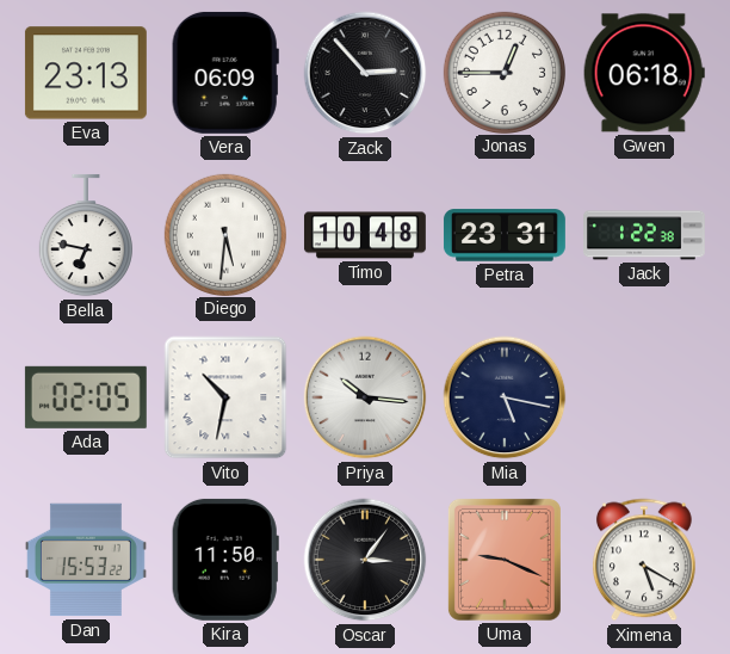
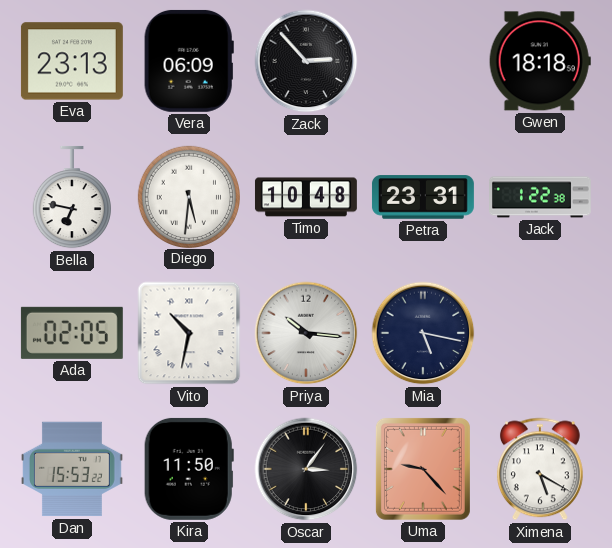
Jonas: 12:45 -> none (503, 72)
Gwen: 06:18 -> 18:18 (540, 61)
Uma: 9:19 -> 9:23 (423, 469)
